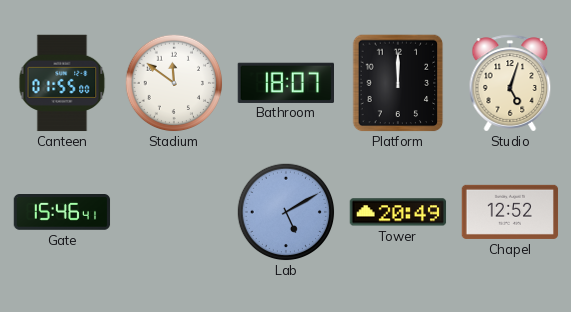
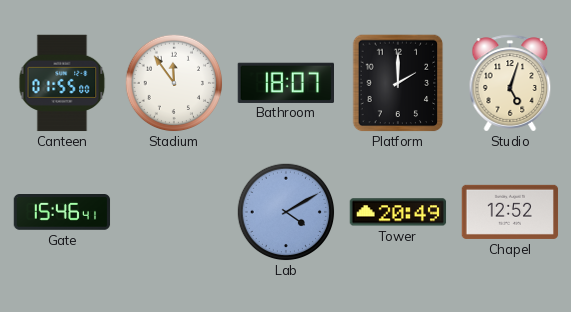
Stadium: 11:51 -> 11:54 (174, 83)
Platform: 12:00 -> 2:00 (398, 83)
Lab: 5:10 -> 4:10 (286, 212)
